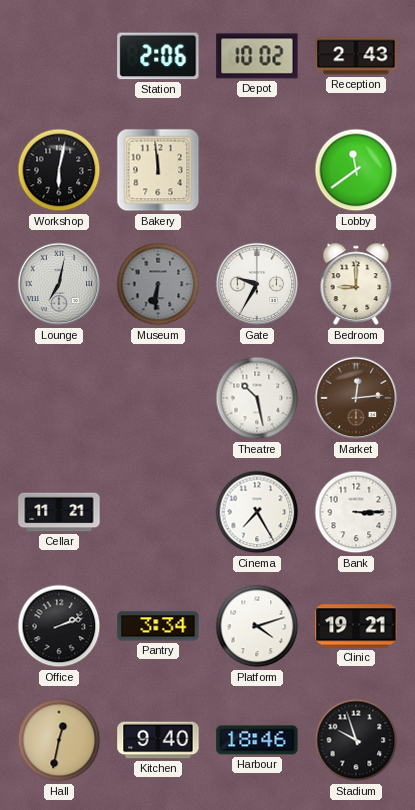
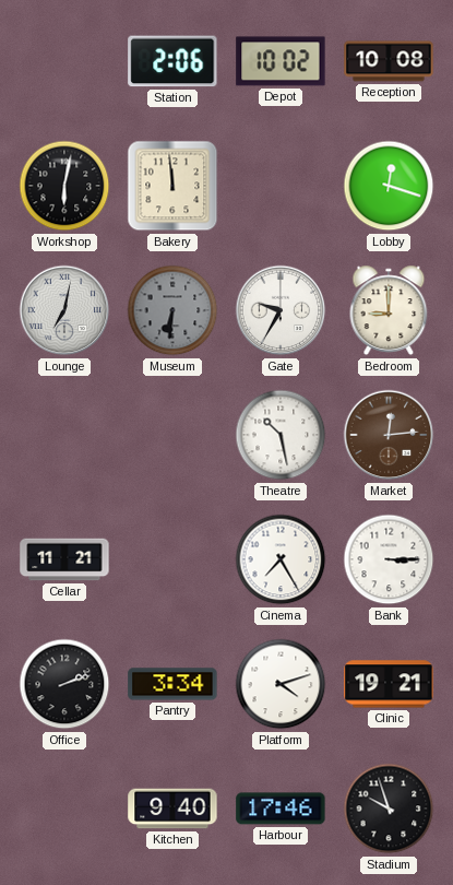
Reception: 2:43 -> 10:08 (389, 61)
Lobby: 11:39 -> 12:18 (389, 186)
Hall: 12:32 -> none (59, 740)
Harbour: 18:46 -> 17:46 (281, 809)
